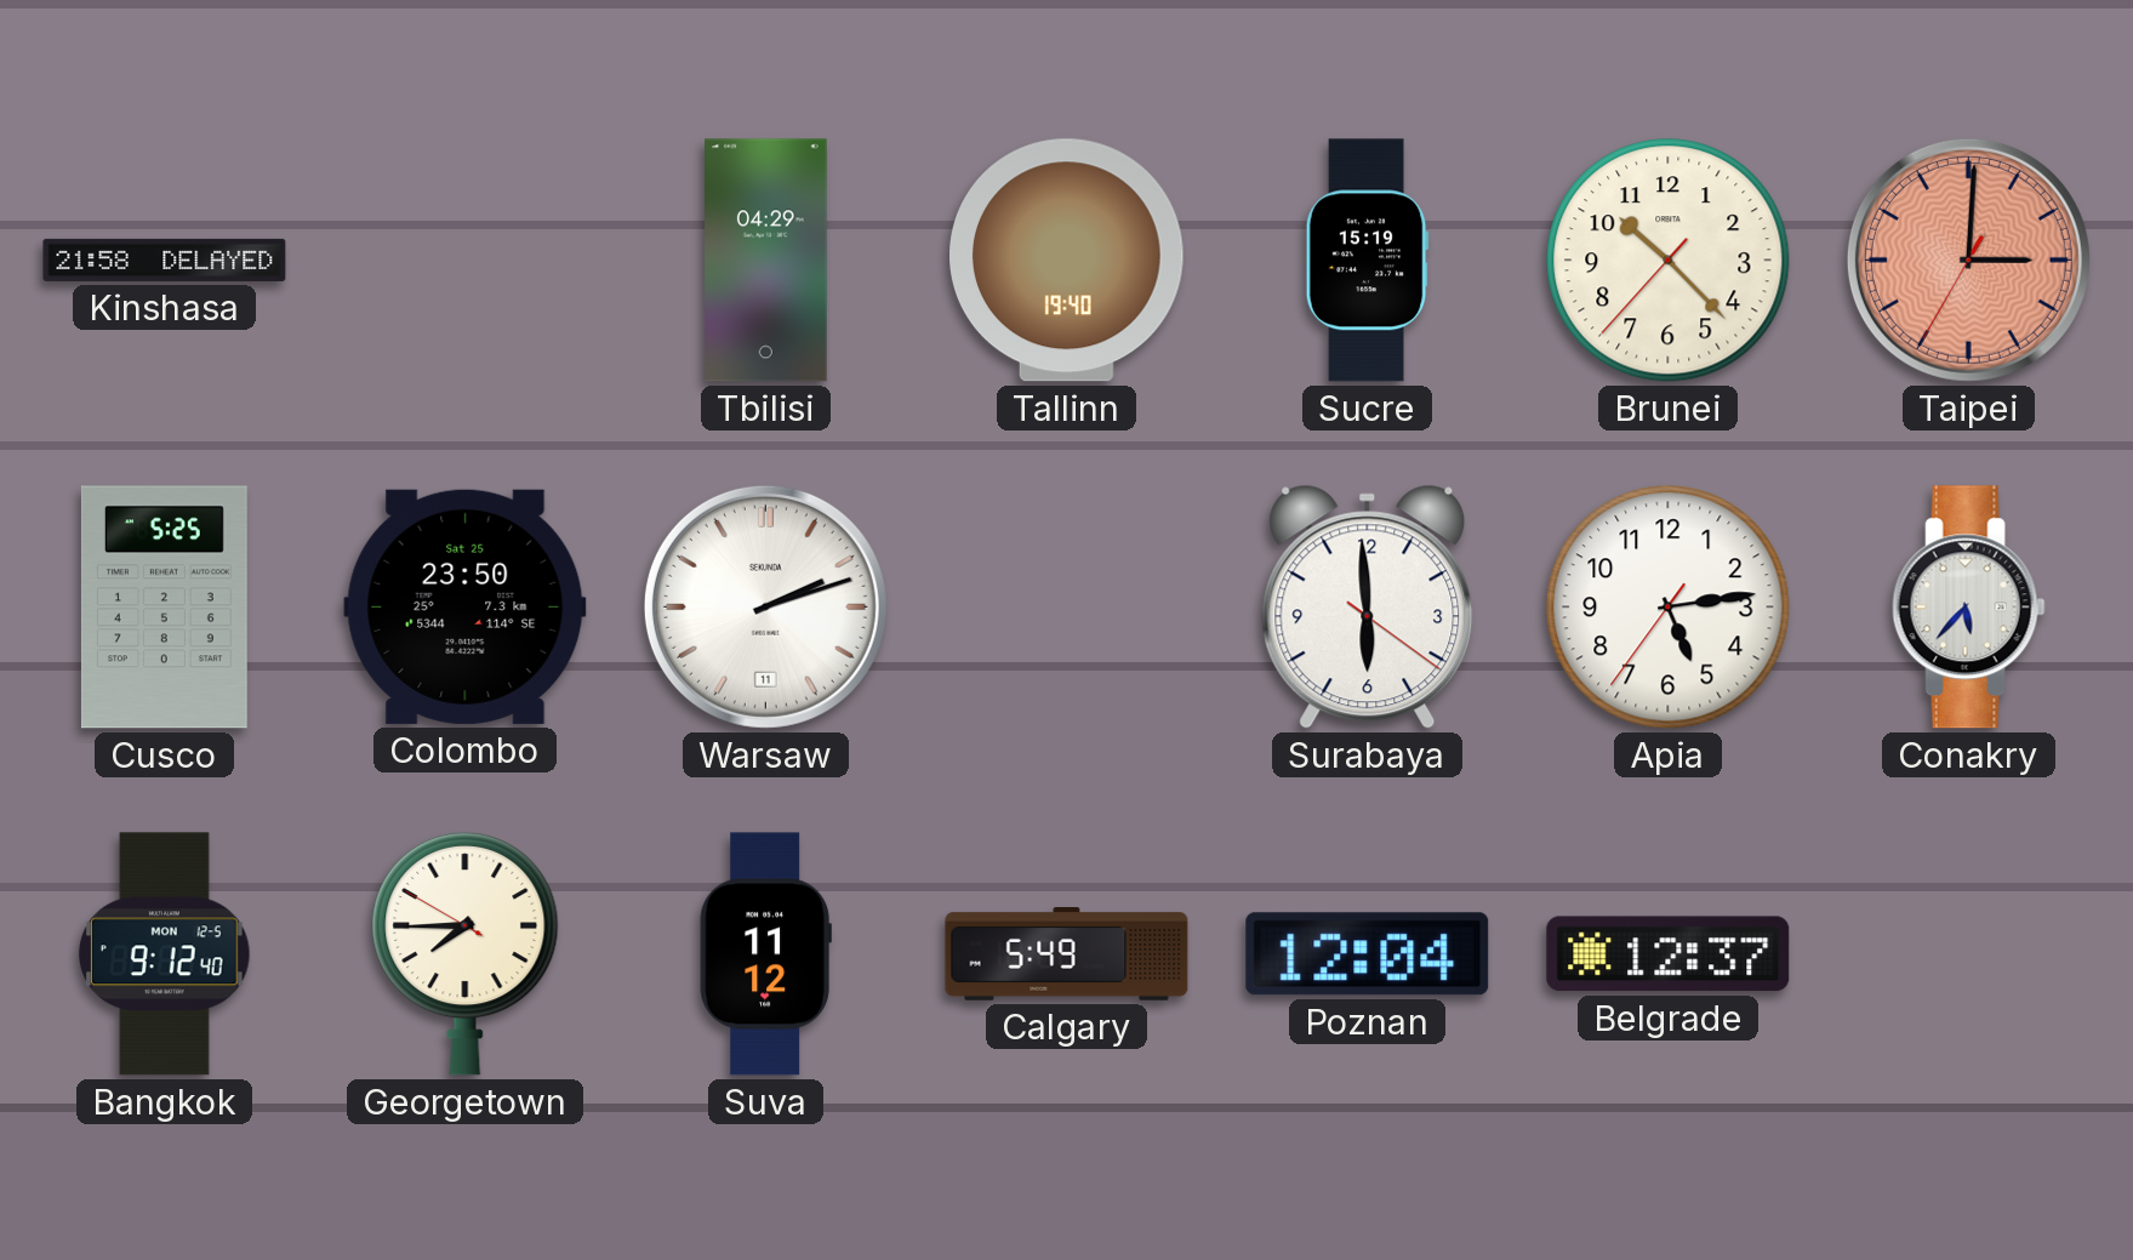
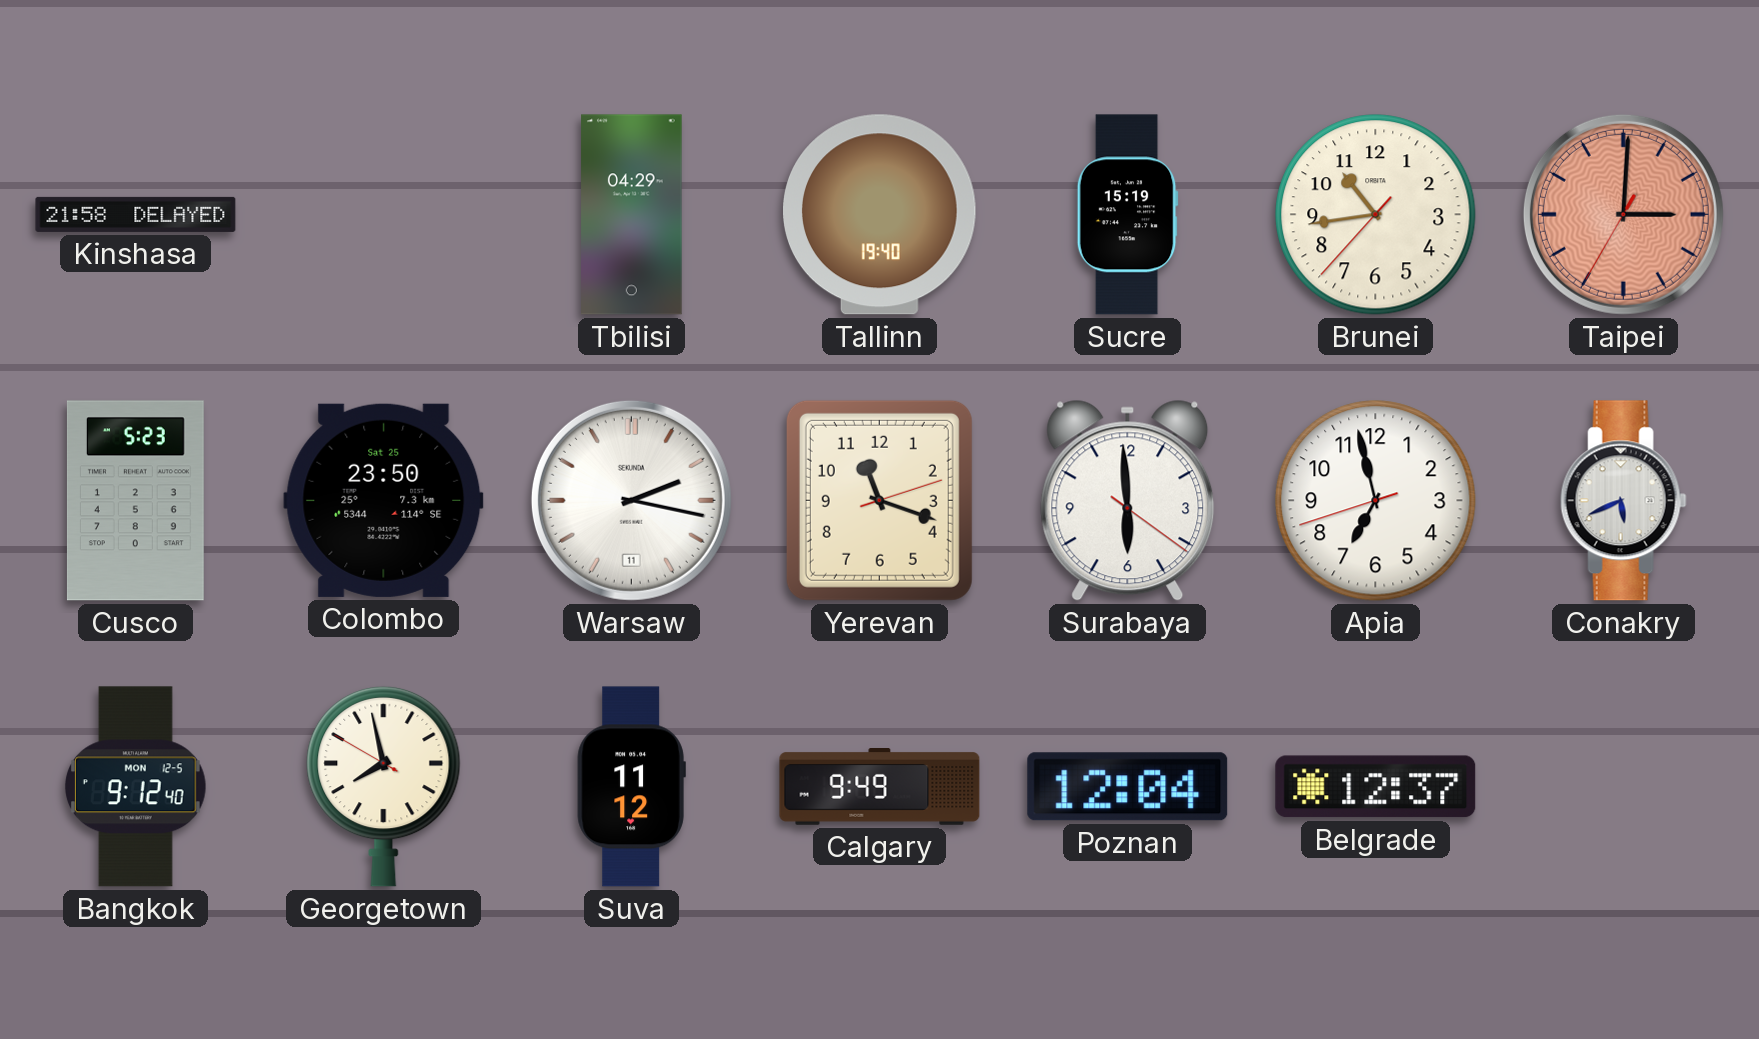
Brunei: 10:22 -> 10:43 (1376, 215)
Cusco: 5:25 -> 5:23 (135, 501)
Warsaw: 2:12 -> 2:17 (631, 500)
Yerevan: none -> 11:18 (879, 500)
Apia: 5:13 -> 6:57 (1376, 501)
Conakry: 5:37 -> 5:41 (1623, 501)
Georgetown: 7:44 -> 7:57 (384, 786)
Calgary: 5:49 -> 9:49 (880, 787)
